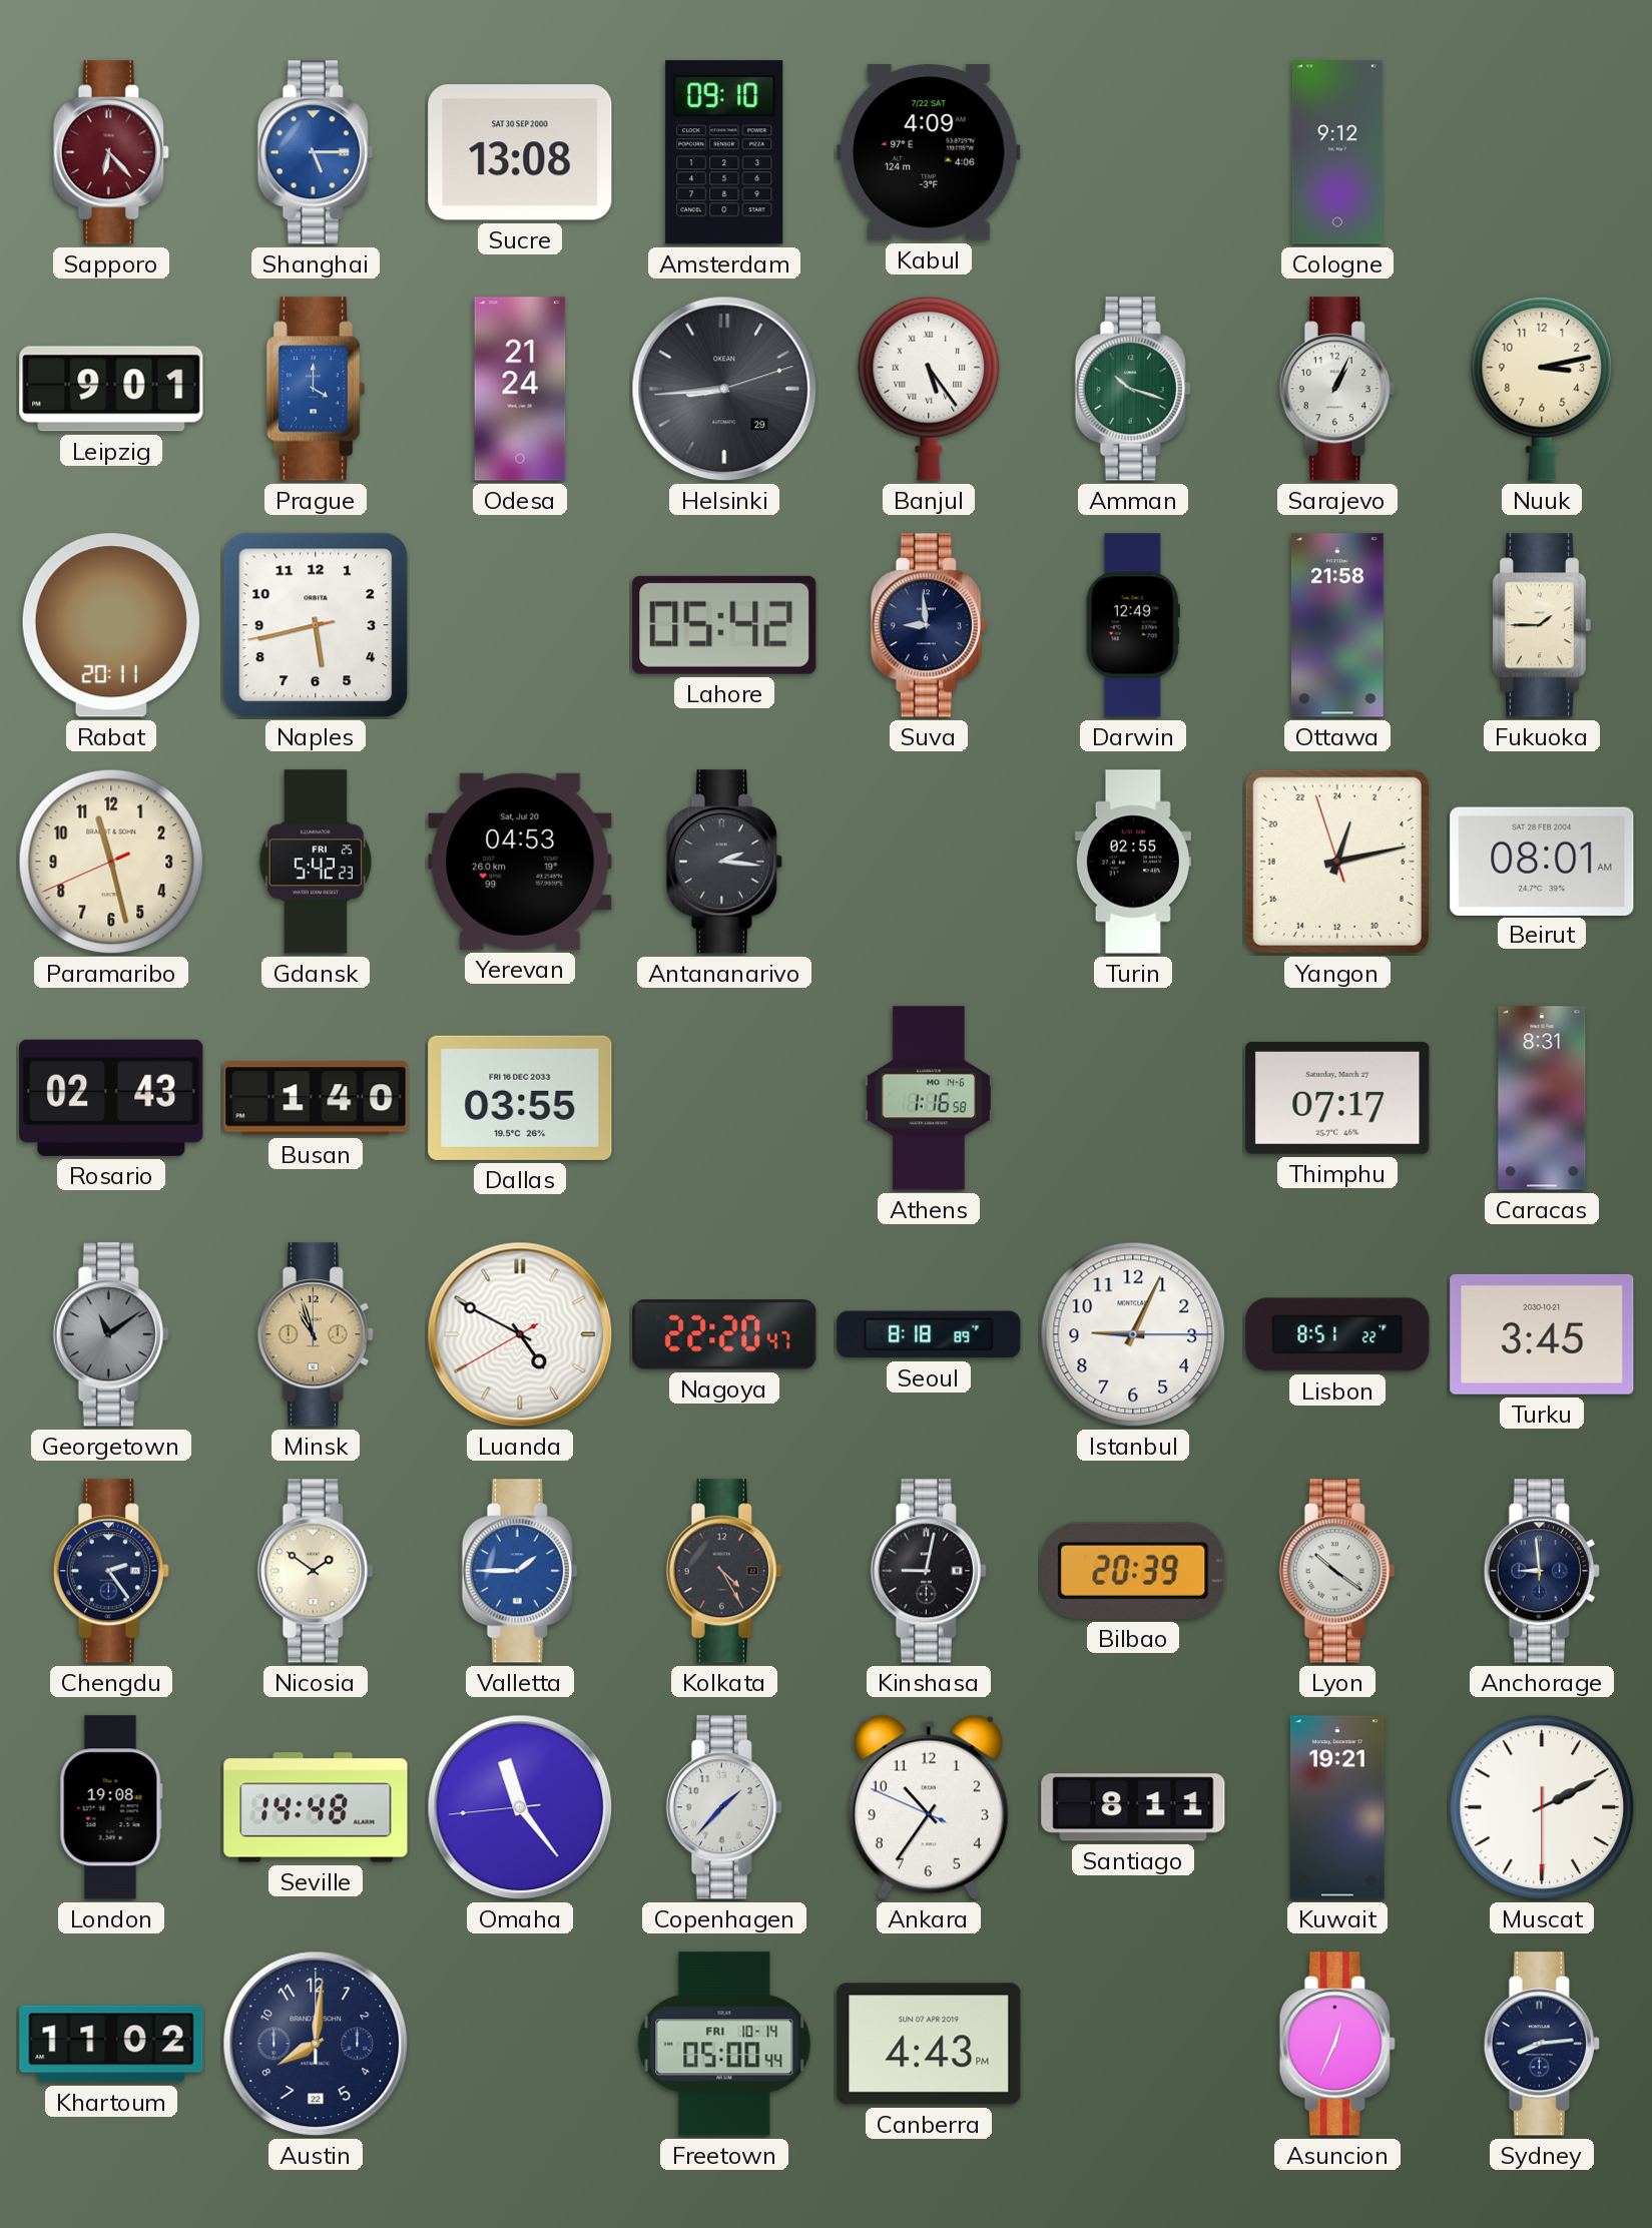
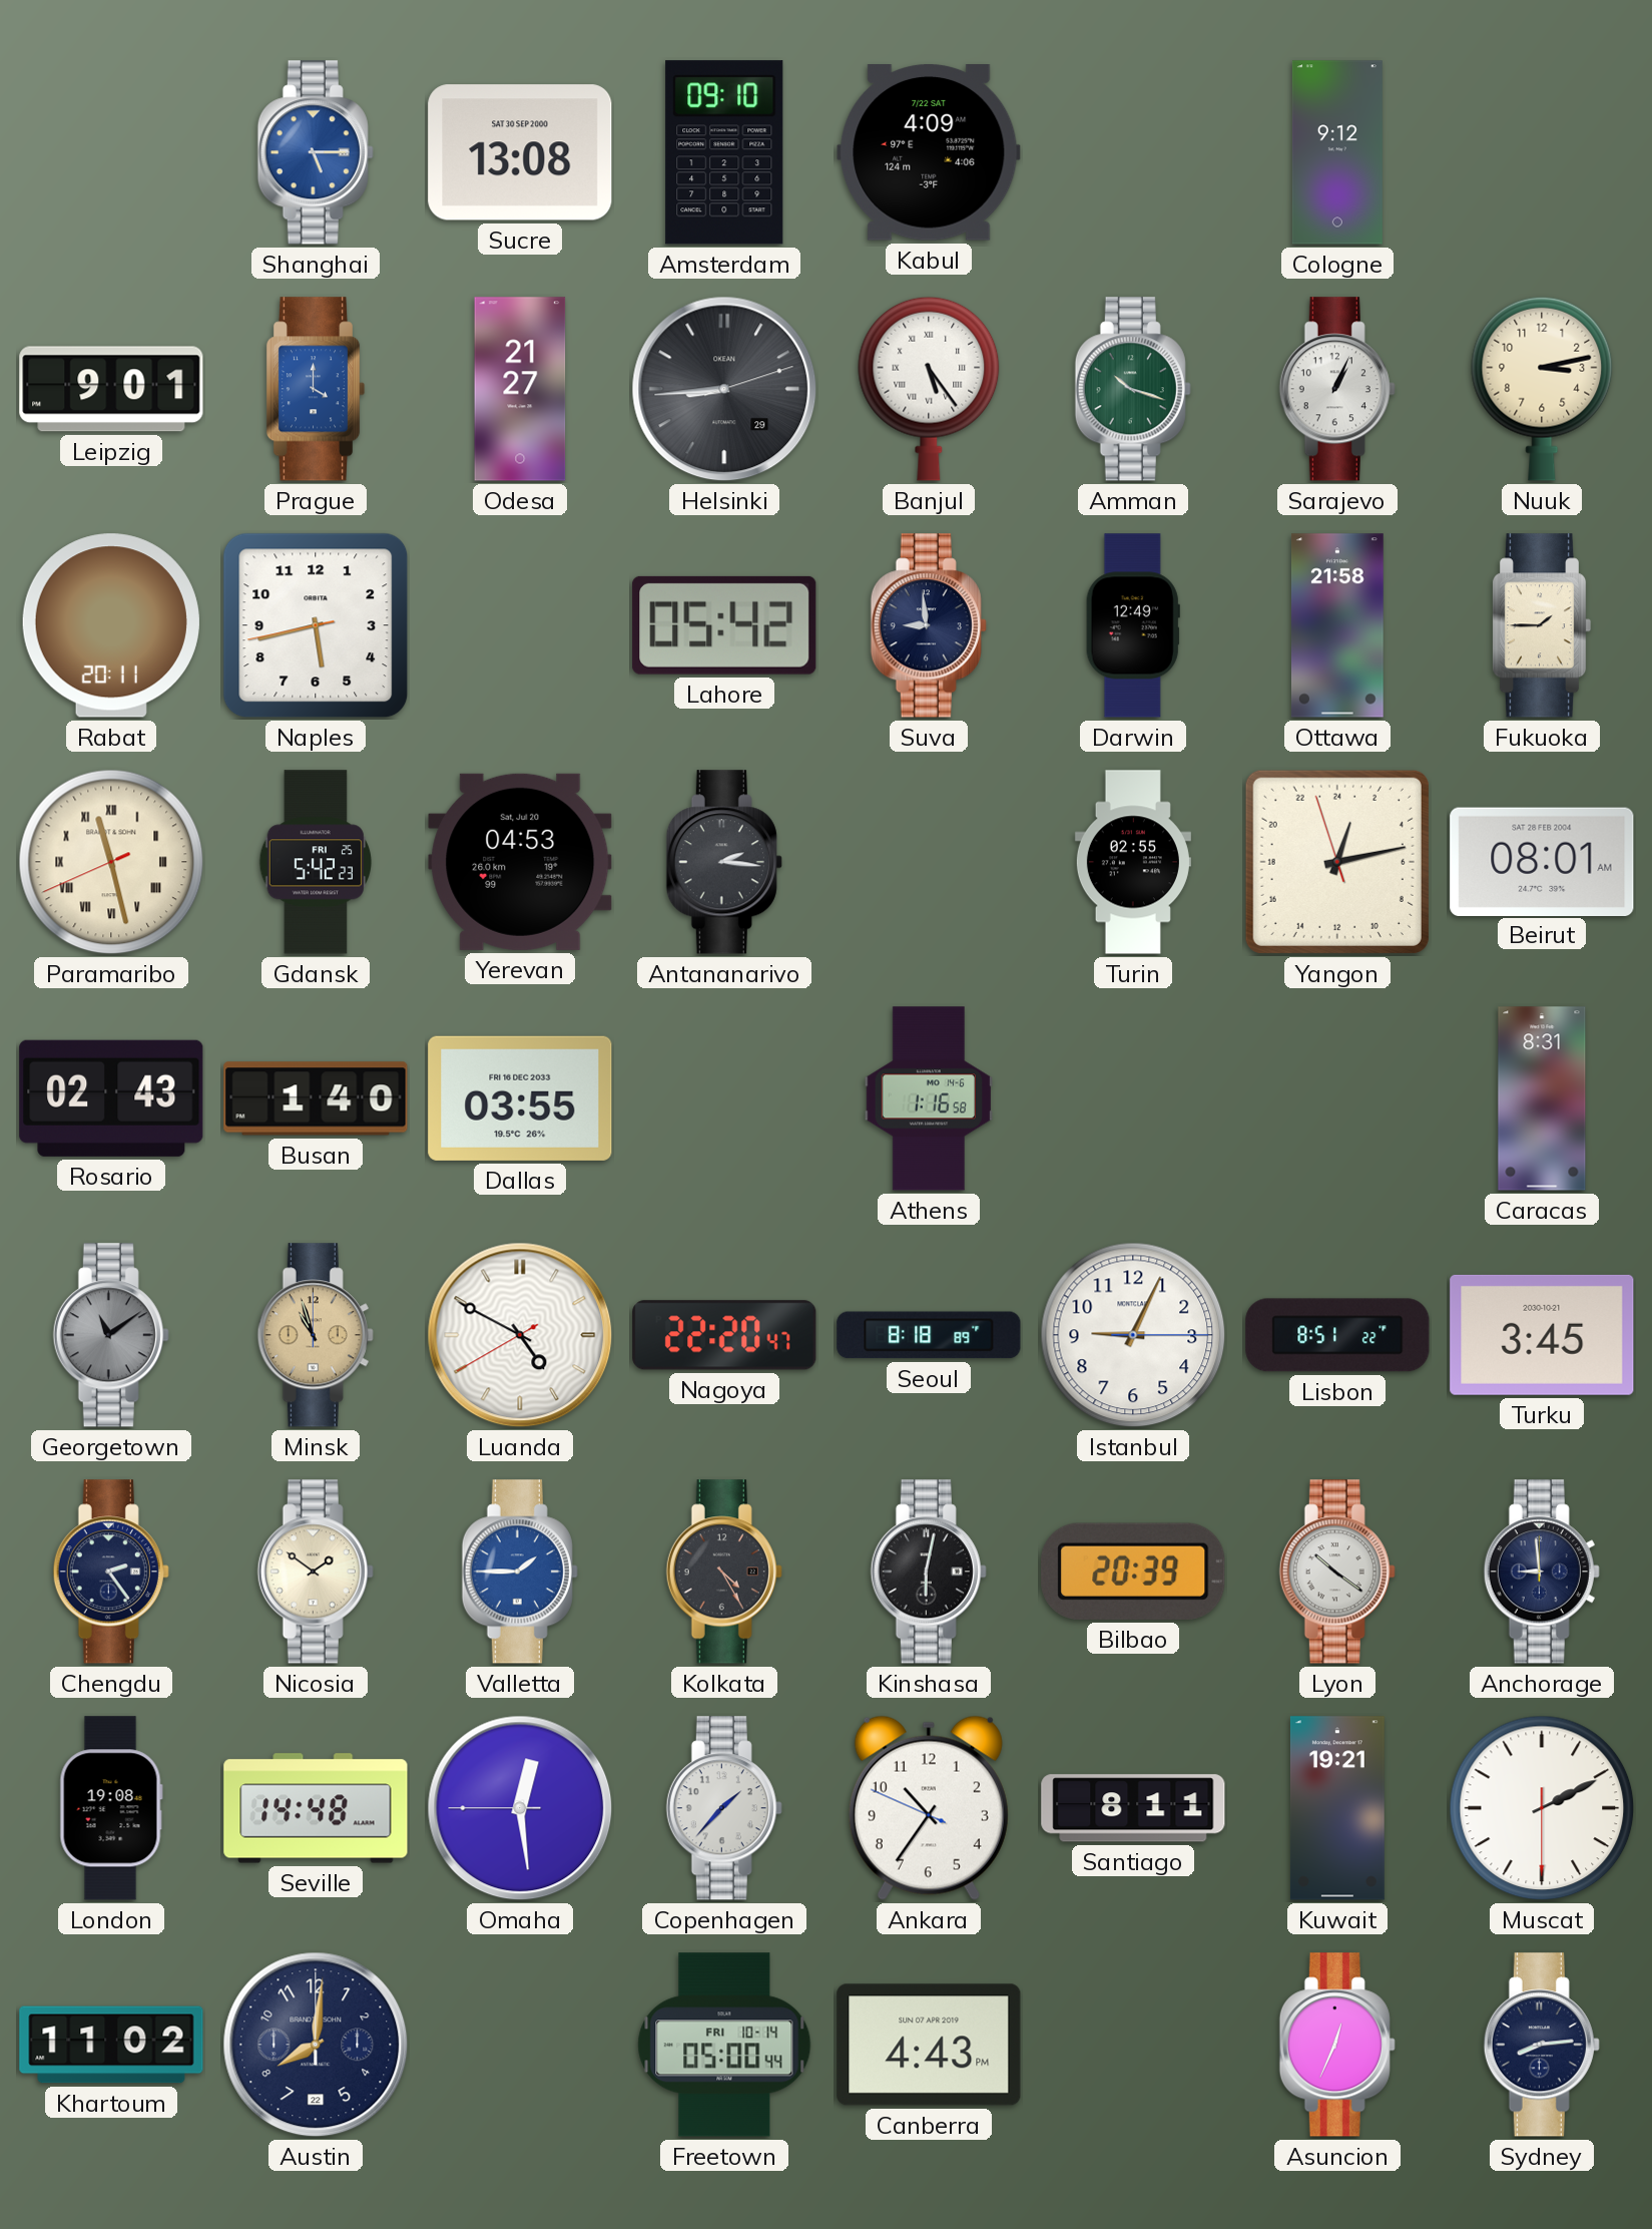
Sapporo: 6:23 -> none (111, 152)
Odesa: 21:24 -> 21:27 (520, 389)
Paramaribo numerals: Arabic -> Roman (111, 862)
Thimphu: 07:17 -> none (1337, 1098)
Kinshasa: 9:02 -> 6:02 (929, 1572)
Omaha: 11:23 -> 12:28 (520, 1808)
